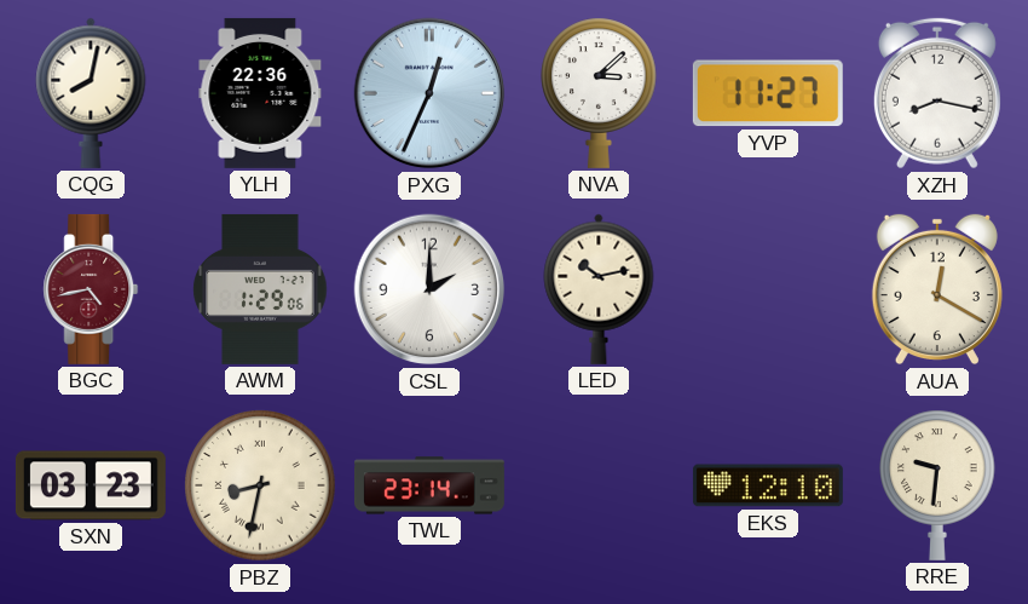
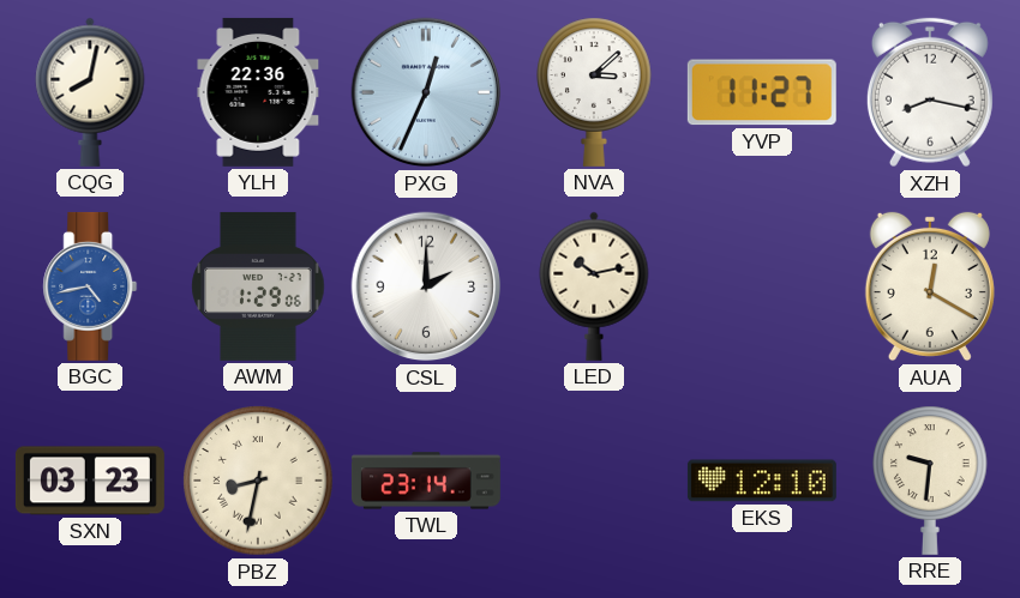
BGC dial: burgundy -> blue (90, 286)
